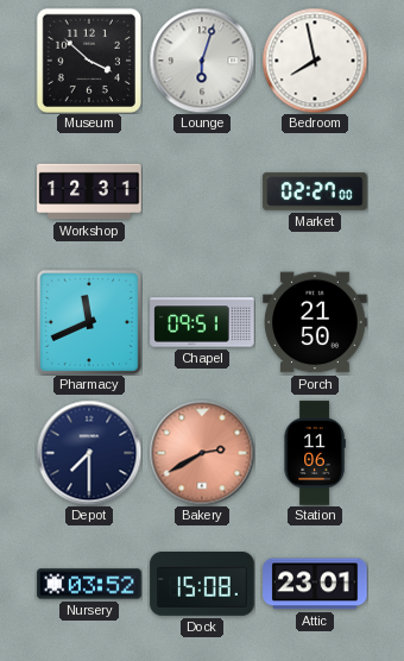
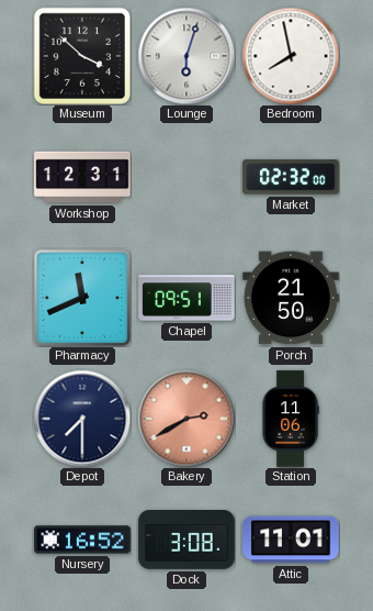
Market: 02:27 -> 02:32 (291, 177)
Nursery: 03:52 -> 16:52 (82, 540)
Dock: 15:08 -> 3:08 (187, 540)
Attic: 23:01 -> 11:01 (291, 540)
